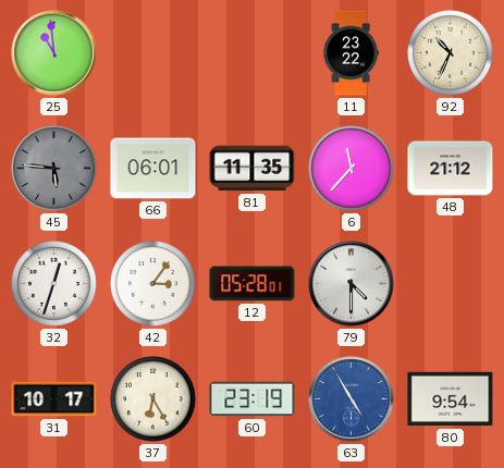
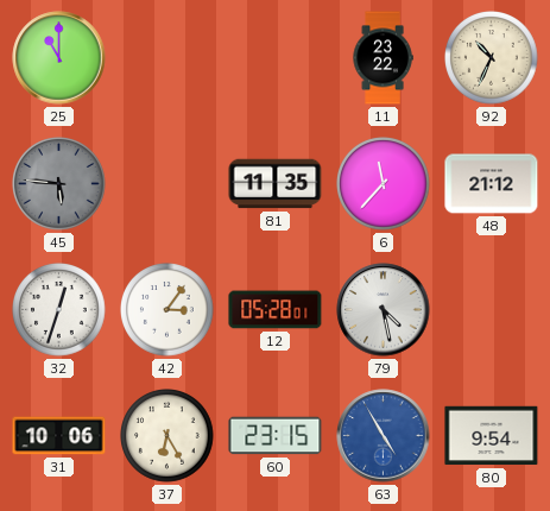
25: 10:59 -> 11:00 (59, 58)
66: 06:01 -> none (153, 169)
79: 4:30 -> 4:28 (384, 310)
31: 10:17 -> 10:06 (59, 436)
60: 23:19 -> 23:15 (276, 436)
